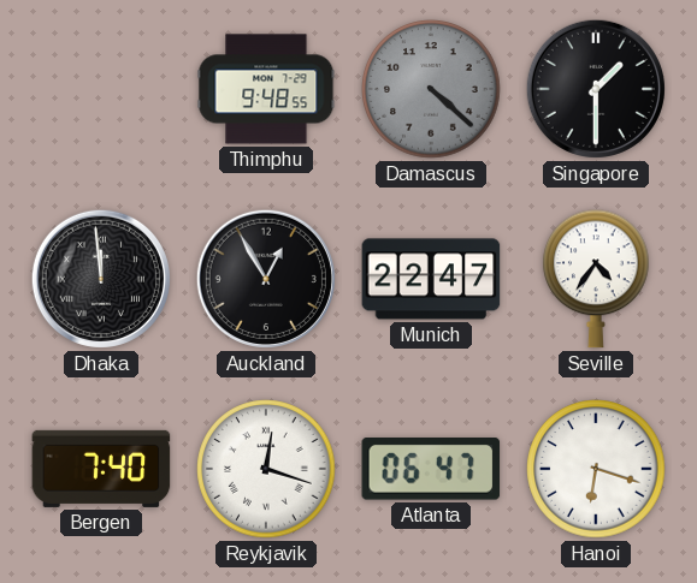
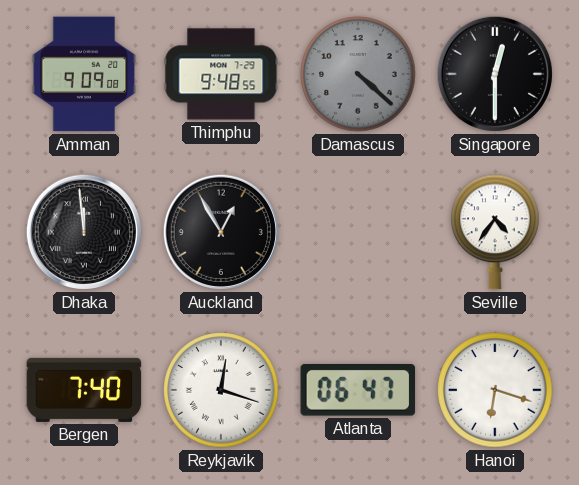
Amman: none -> 9:09 (84, 74)
Singapore: 1:30 -> 12:30 (495, 74)
Munich: 22:47 -> none (431, 279)
